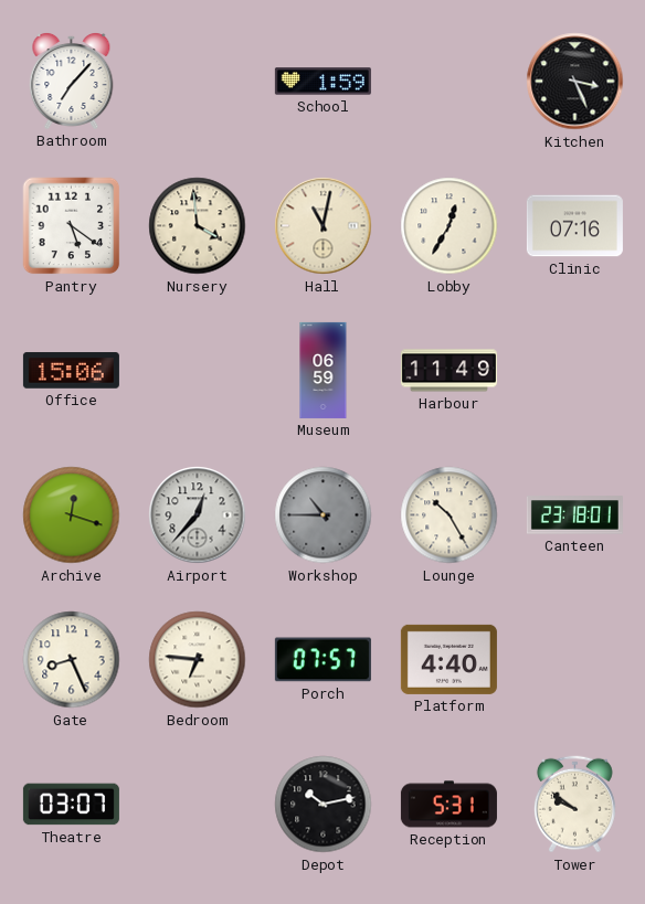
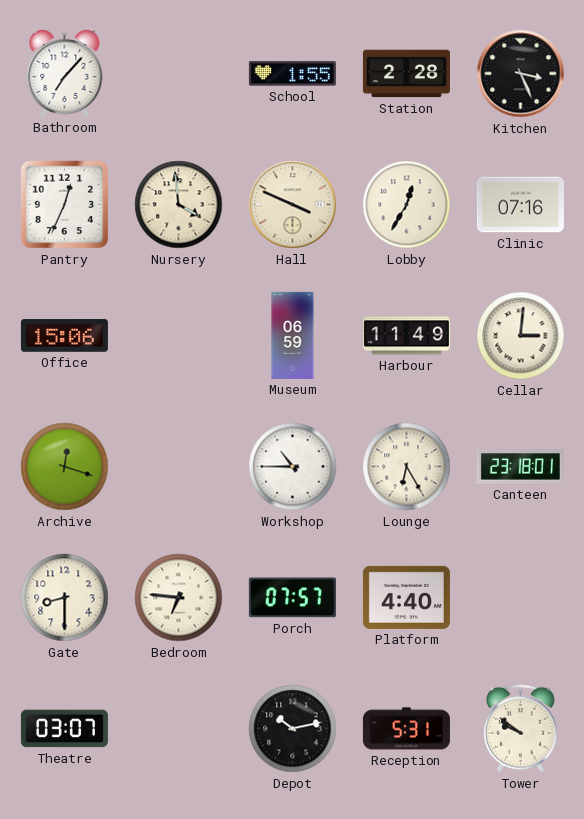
School: 1:59 -> 1:55 (292, 74)
Station: none -> 2:28 (406, 74)
Pantry: 5:21 -> 12:34 (65, 205)
Hall: 11:02 -> 3:49 (293, 205)
Cellar: none -> 3:01 (521, 336)
Airport: 12:37 -> none (198, 515)
Workshop dial: grey -> white (293, 467)
Lounge: 10:25 -> 6:25 (407, 467)
Gate: 8:26 -> 8:30 (65, 598)
